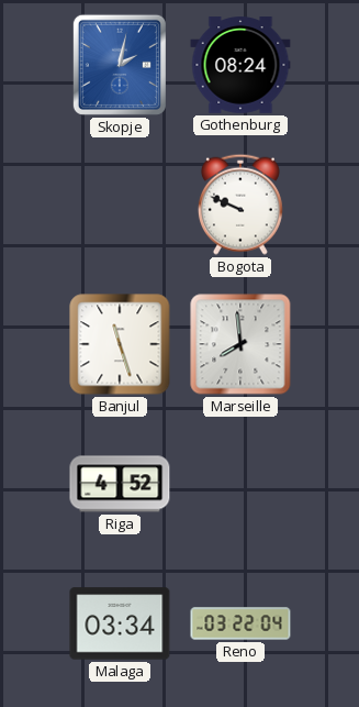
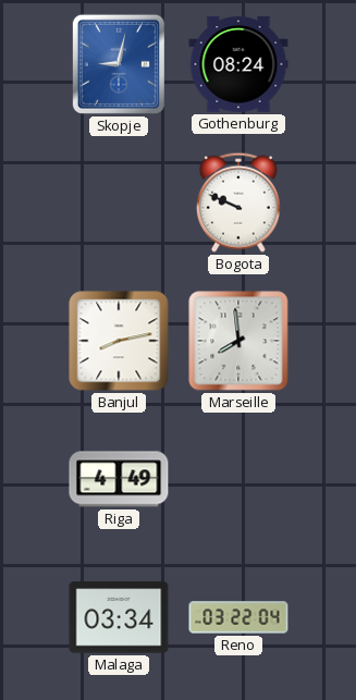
Skopje: 2:02 -> 9:02 (119, 64)
Banjul: 11:27 -> 8:13 (119, 341)
Riga: 4:52 -> 4:49 (119, 479)
